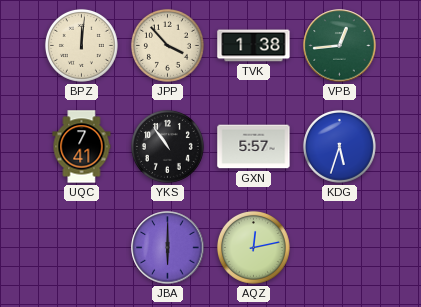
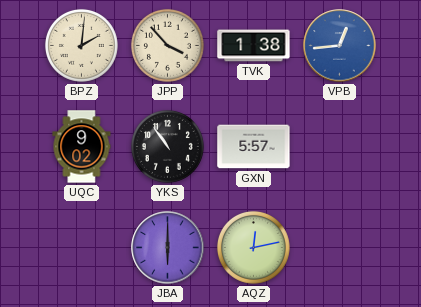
BPZ: 12:01 -> 2:01 (81, 45)
VPB dial: green -> blue (340, 46)
UQC: 7:41 -> 9:02 (82, 147)
KDG: 5:33 -> none (339, 146)
